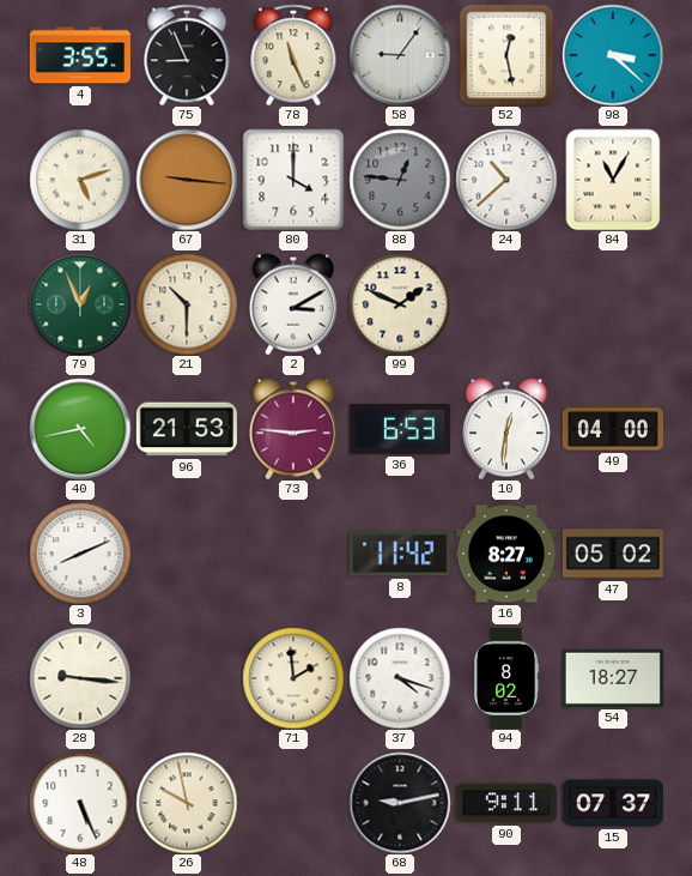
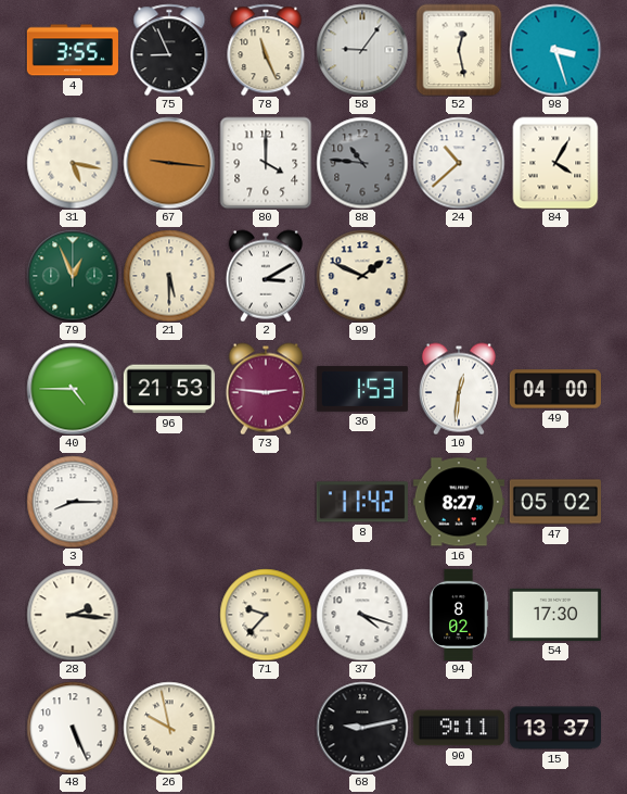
98: 3:22 -> 3:27 (555, 50)
31: 5:12 -> 5:17 (73, 163)
88: 12:46 -> 10:46 (362, 163)
84: 11:05 -> 4:05 (555, 163)
21: 10:30 -> 5:30 (169, 276)
40: 4:43 -> 4:45 (73, 389)
36: 6:53 -> 1:53 (362, 389)
3: 8:11 -> 8:15 (73, 502)
28: 9:16 -> 2:16 (73, 615)
71: 1:59 -> 9:37 (266, 615)
54: 18:27 -> 17:30 (555, 615)
15: 07:37 -> 13:37 (555, 728)
